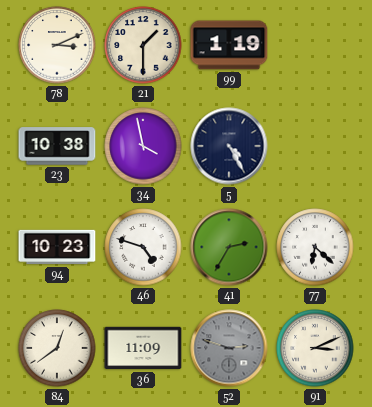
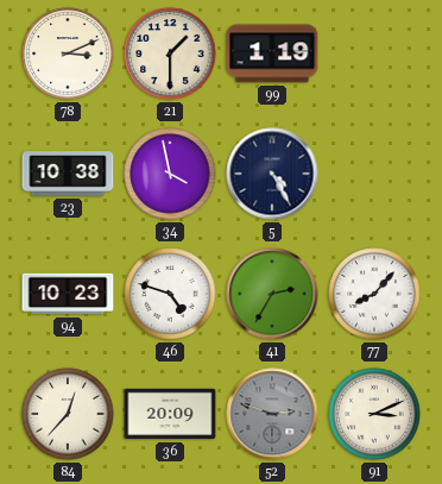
77: 6:22 -> 8:07 (374, 294)
84: 12:39 -> 12:37 (68, 414)
36: 11:09 -> 20:09 (170, 414)
